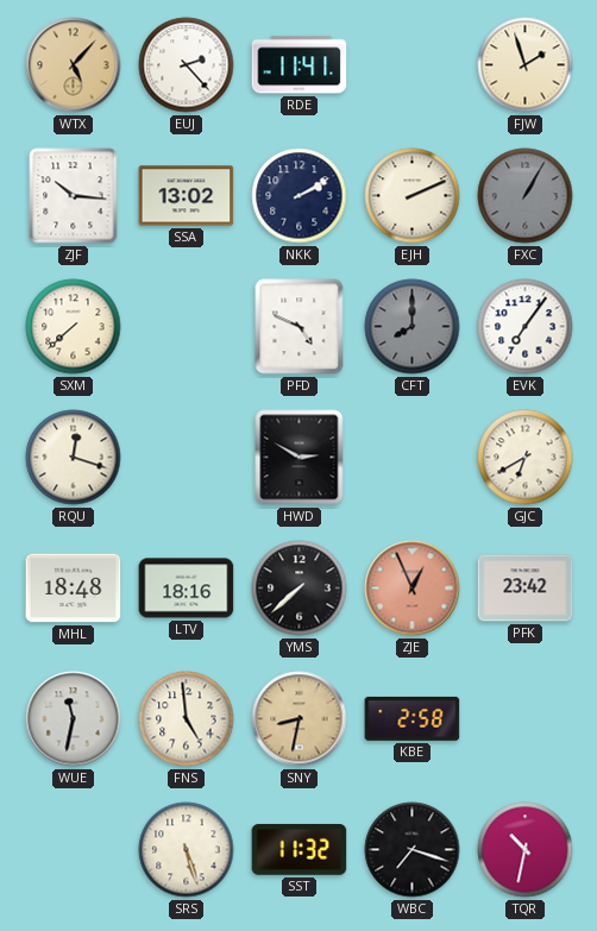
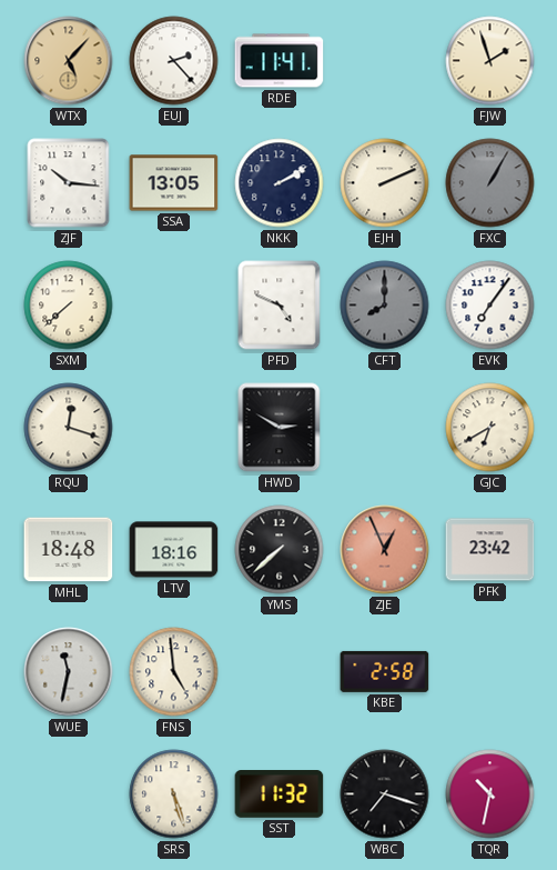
SSA: 13:02 -> 13:05 (174, 183)
SNY: 8:32 -> none (300, 719)
